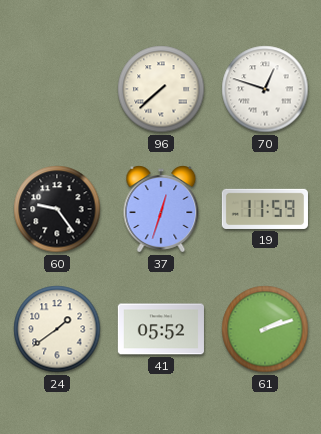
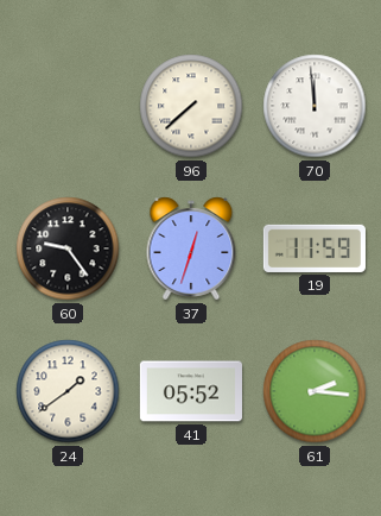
70: 12:48 -> 11:59 (315, 106)
61: 2:12 -> 2:16 (315, 391)
